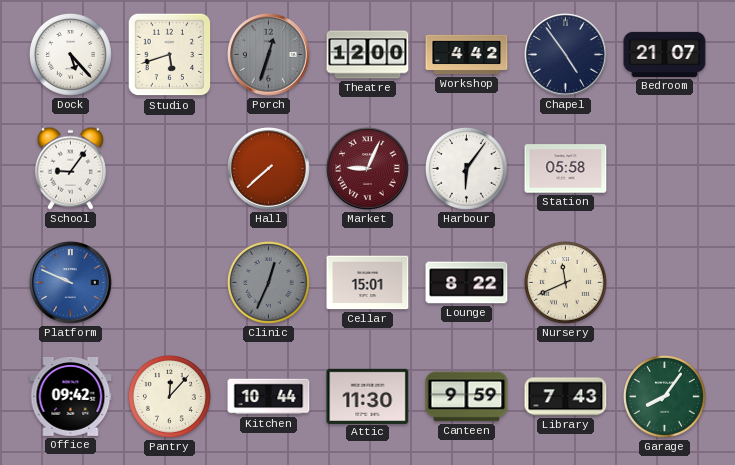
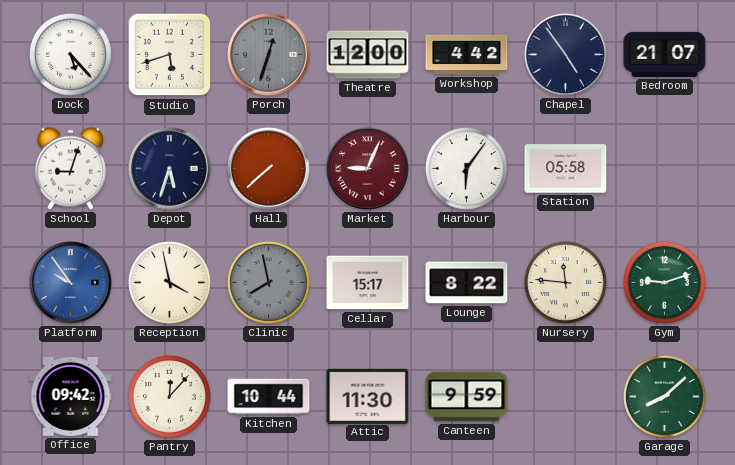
School: 9:06 -> 9:03 (70, 168)
Depot: none -> 5:33 (170, 169)
Platform: 9:49 -> 9:54 (71, 283)
Reception: none -> 3:58 (169, 282)
Clinic: 12:34 -> 7:58 (268, 282)
Cellar: 15:01 -> 15:17 (368, 283)
Nursery: 11:41 -> 11:46 (565, 282)
Gym: none -> 9:12 (664, 282)
Library: 7:43 -> none (566, 397)
Garage: 8:06 -> 8:08 (664, 396)
